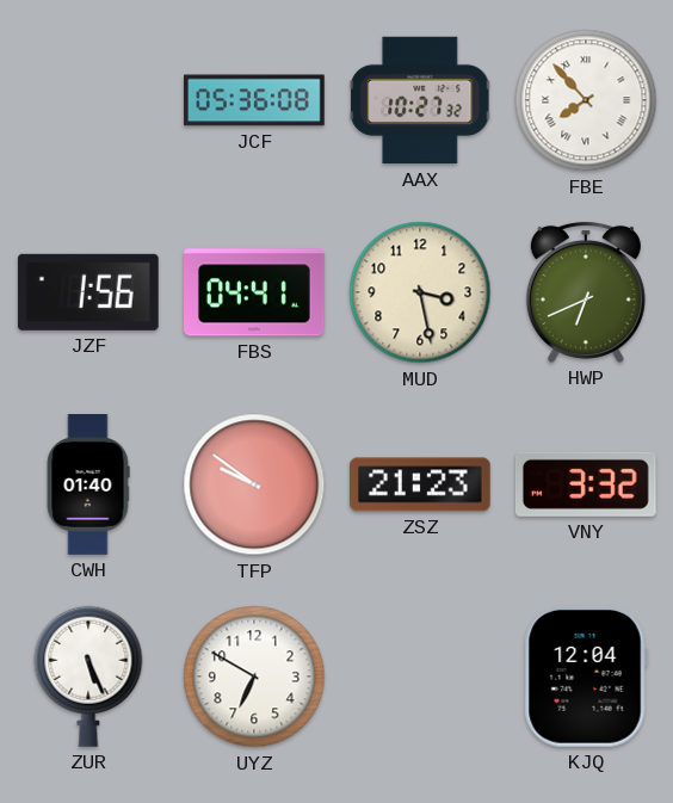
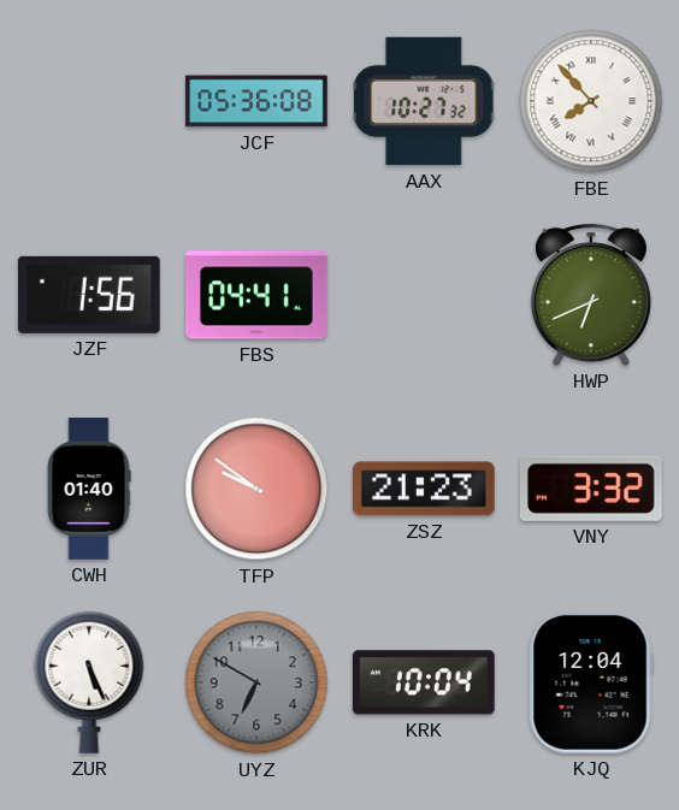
MUD: 3:28 -> none (420, 292)
UYZ dial: white -> grey (256, 682)
KRK: none -> 10:04 (424, 682)
